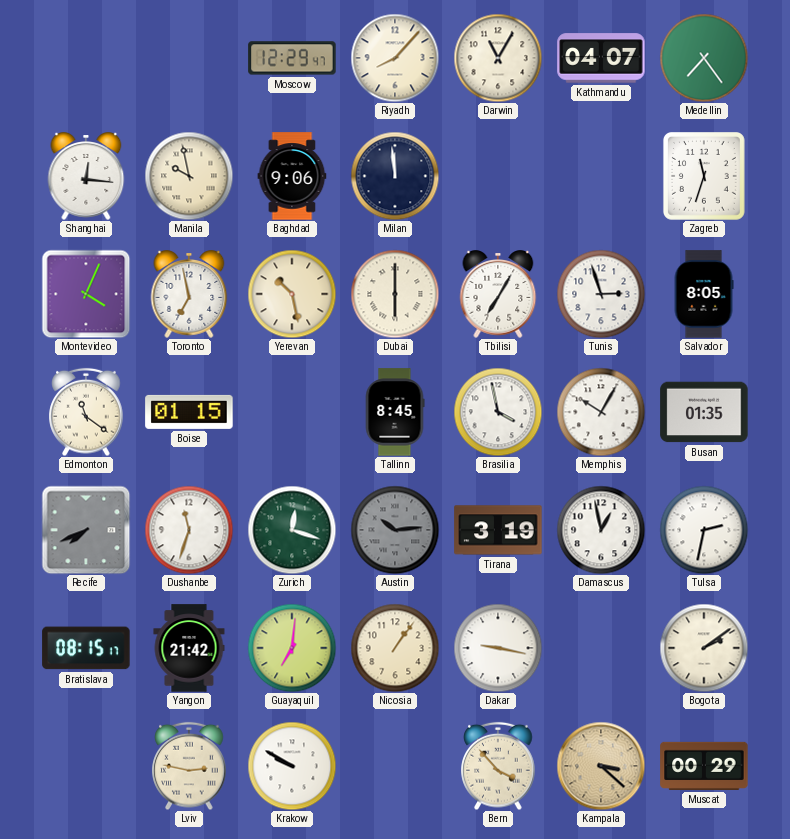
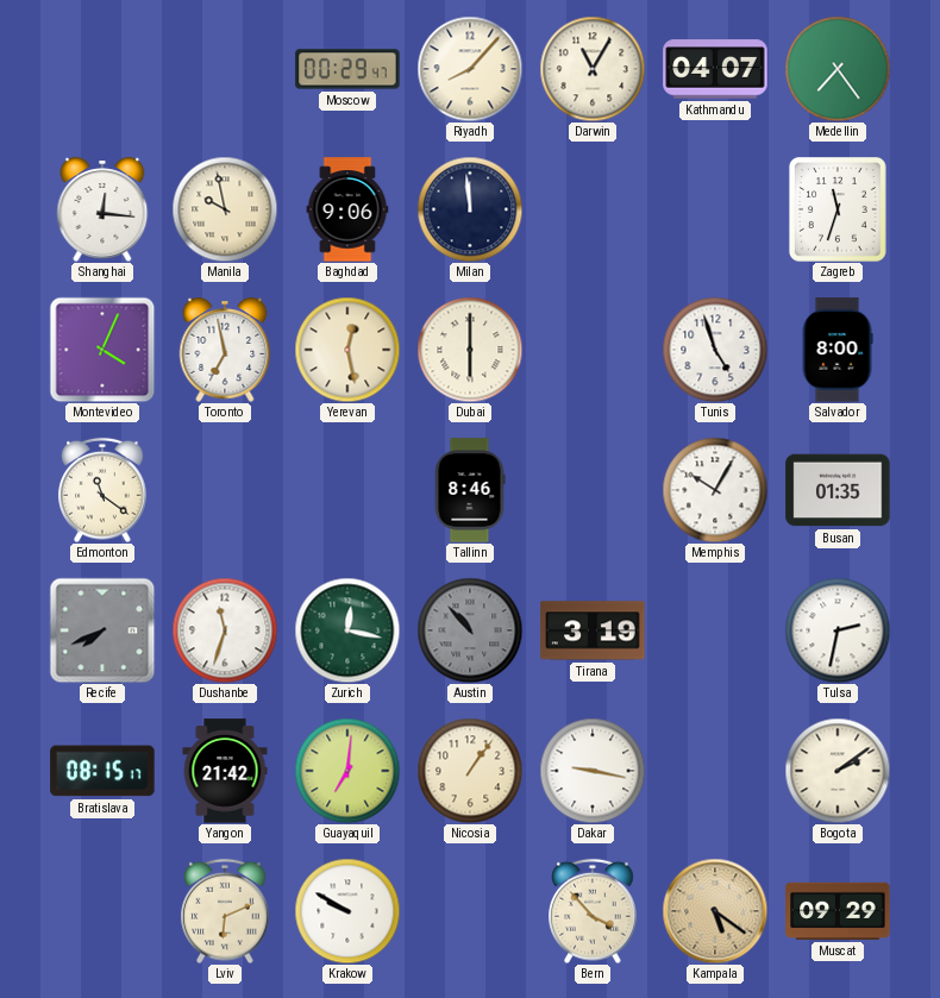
Moscow: 12:29 -> 00:29 (347, 69)
Yerevan: 10:28 -> 12:28 (347, 350)
Tbilisi: 7:05 -> none (498, 294)
Tunis: 2:57 -> 4:57 (715, 350)
Salvador: 8:05 -> 8:00 (838, 350)
Boise: 01:15 -> none (189, 412)
Tallinn: 8:45 -> 8:46 (470, 490)
Brasilia: 3:58 -> none (498, 412)
Zurich: 12:18 -> 12:17 (347, 630)
Austin: 10:14 -> 10:53 (470, 630)
Damascus: 12:58 -> none (601, 530)
Lviv: 2:47 -> 6:11 (225, 911)
Kampala: 3:22 -> 5:21 (715, 911)
Muscat: 00:29 -> 09:29 (838, 911)
